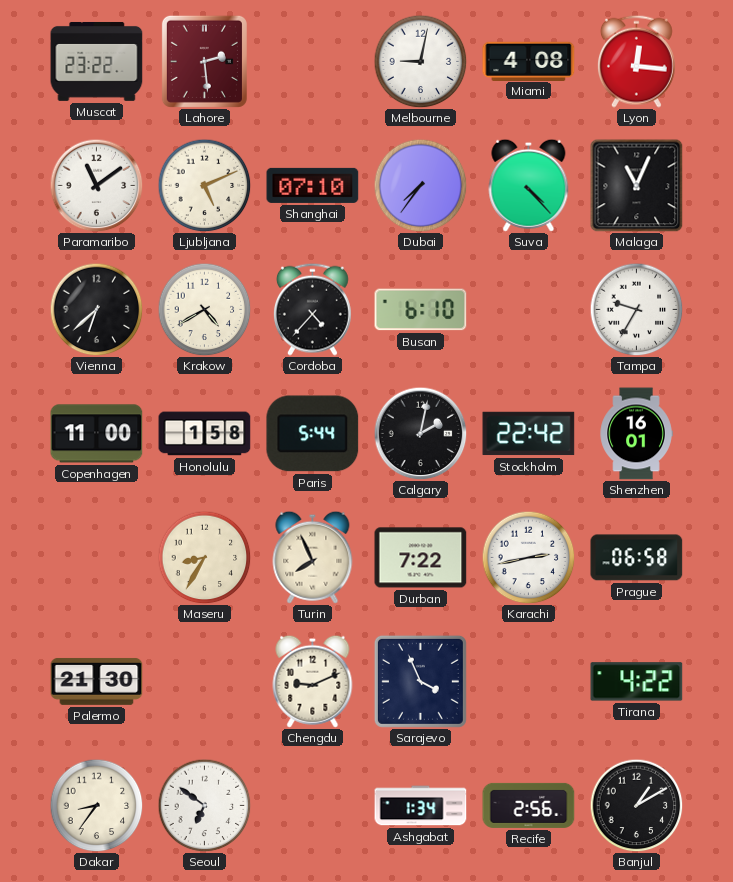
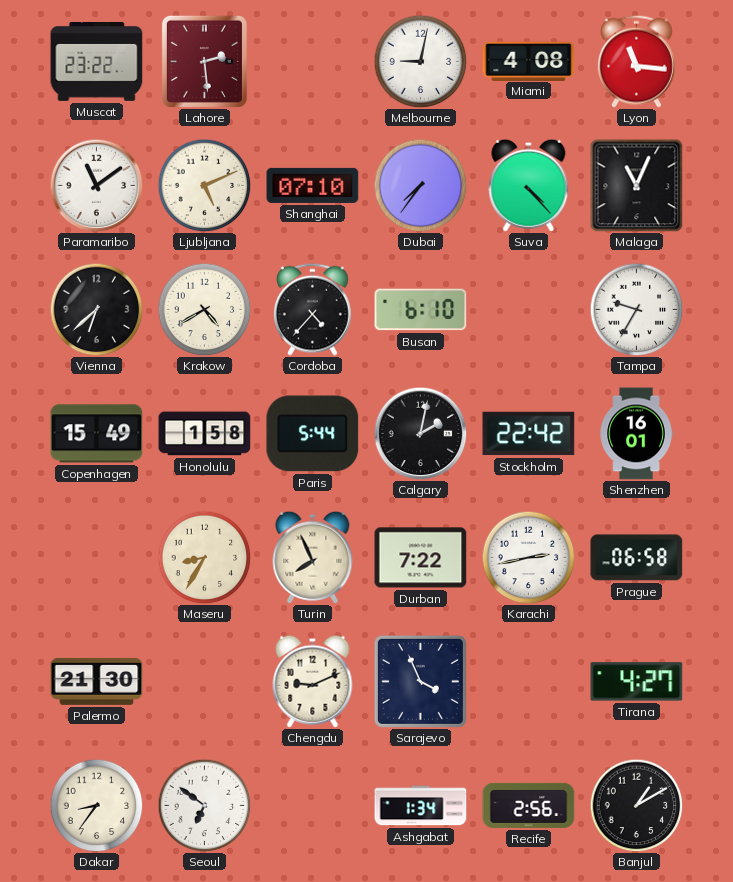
Lyon: 12:16 -> 11:16 (636, 61)
Copenhagen: 11:00 -> 15:49 (97, 434)
Tirana: 4:22 -> 4:27 (637, 682)
